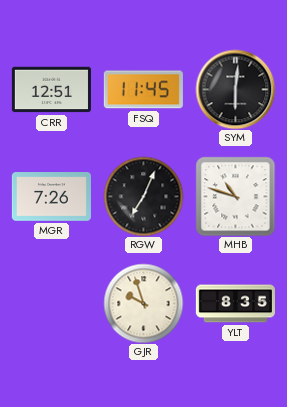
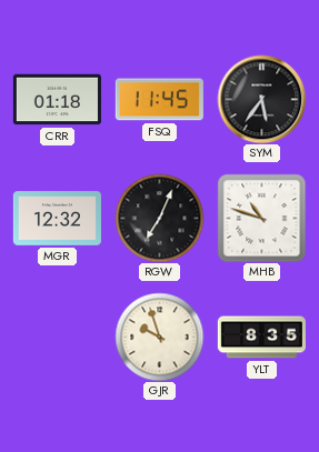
CRR: 12:51 -> 01:18 (57, 100)
SYM: 6:01 -> 5:36 (261, 99)
MGR: 7:26 -> 12:32 (57, 219)
